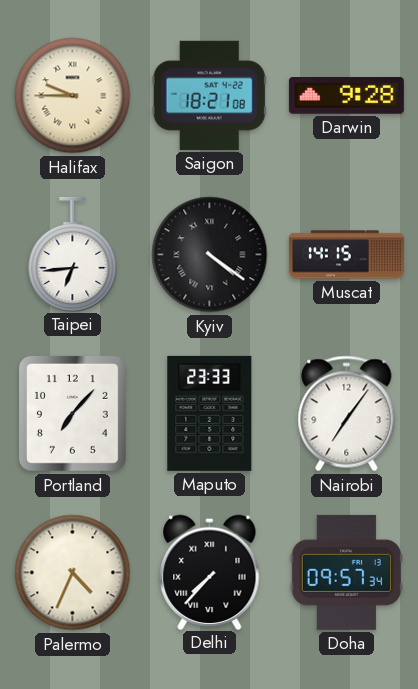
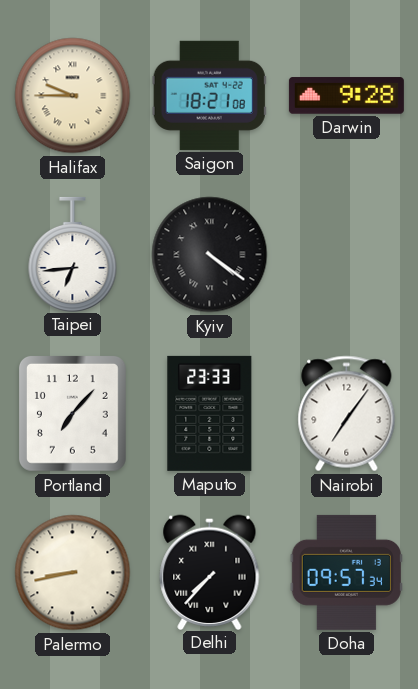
Muscat: 14:15 -> none (346, 255)
Palermo: 4:34 -> 8:43 (73, 573)
